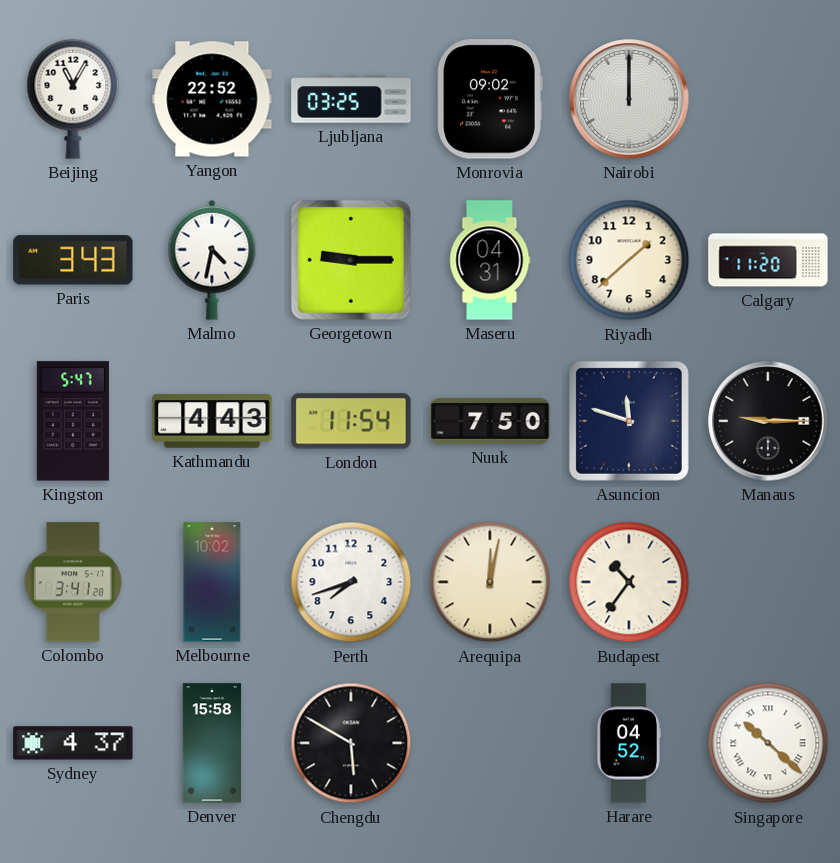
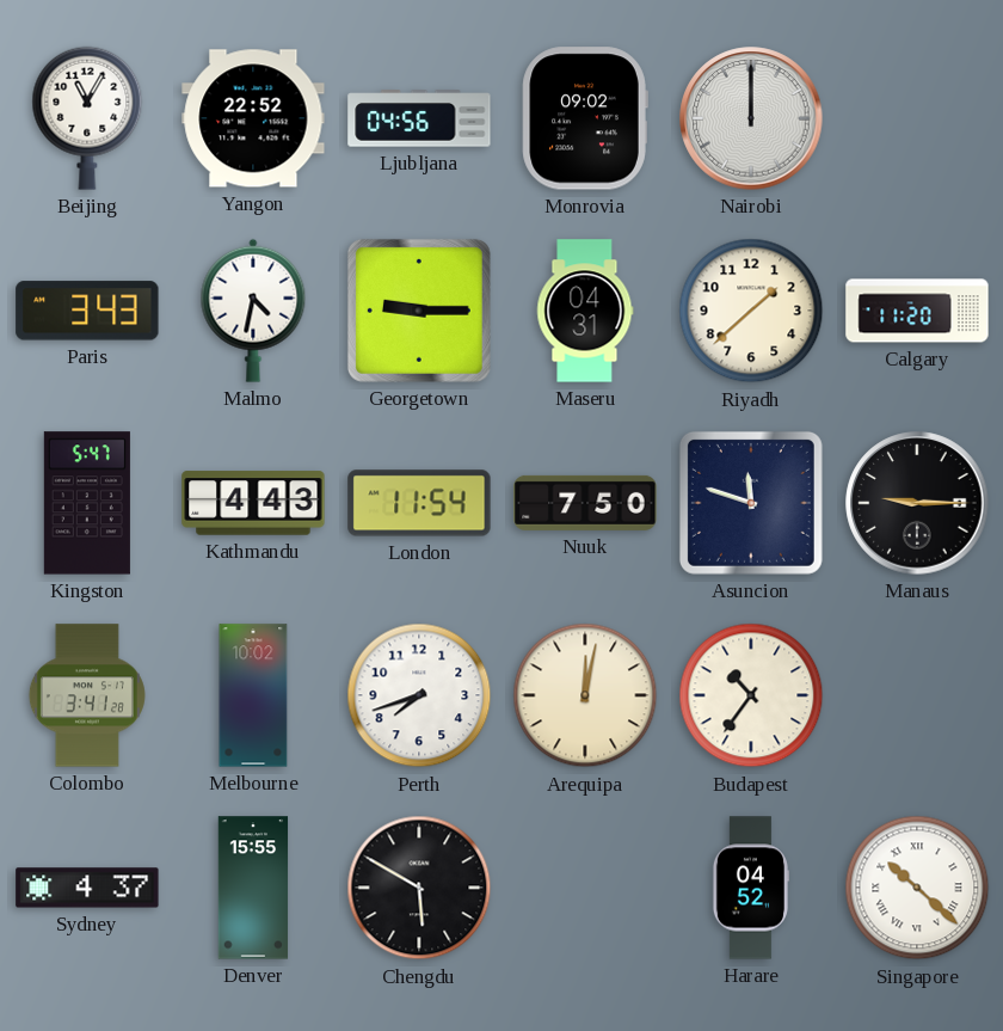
Ljubljana: 03:25 -> 04:56 (419, 118)
Denver: 15:58 -> 15:55 (253, 888)
